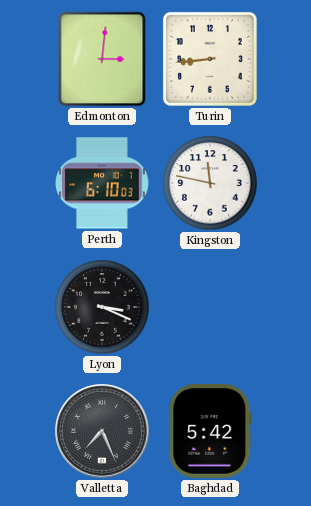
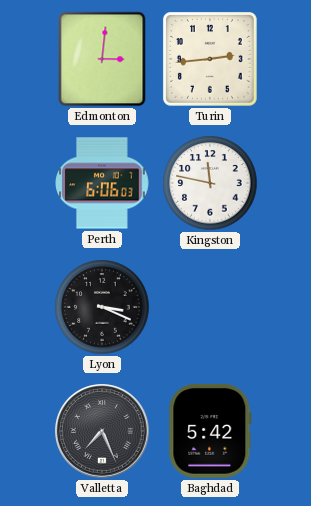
Turin: 8:44 -> 2:44 (211, 60)
Perth: 6:10 -> 6:06 (102, 183)
